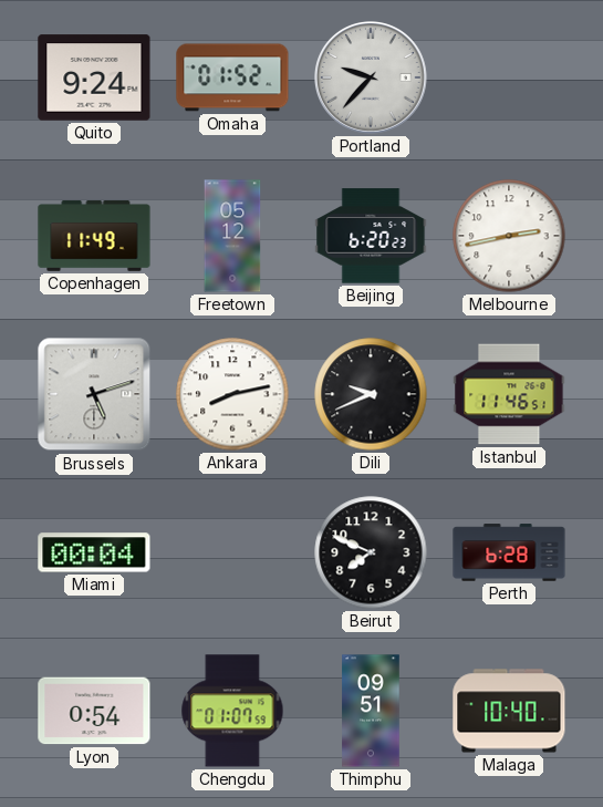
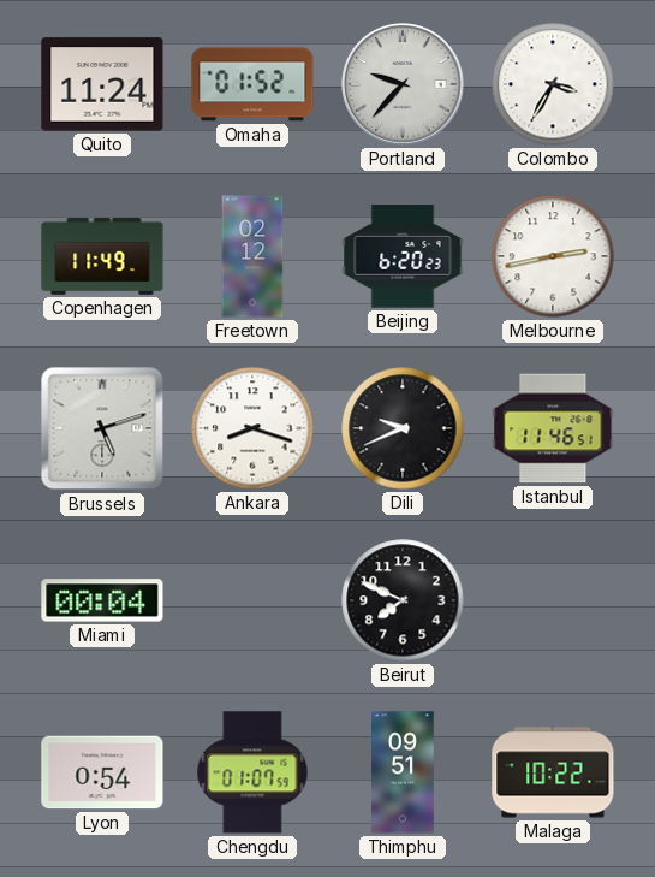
Quito: 9:24 -> 11:24 (102, 84)
Colombo: none -> 3:35 (553, 84)
Freetown: 05:12 -> 02:12 (252, 256)
Ankara: 8:13 -> 8:18 (252, 428)
Perth: 6:28 -> none (509, 552)
Malaga: 10:40 -> 10:22 (553, 772)
